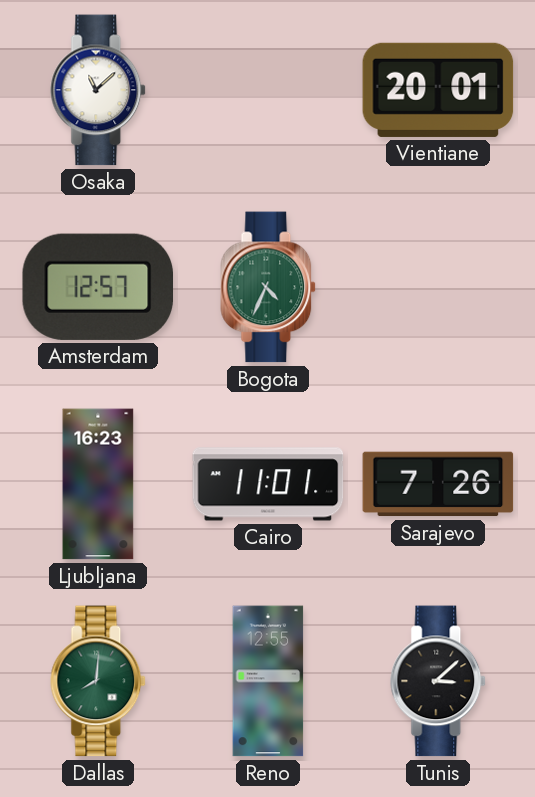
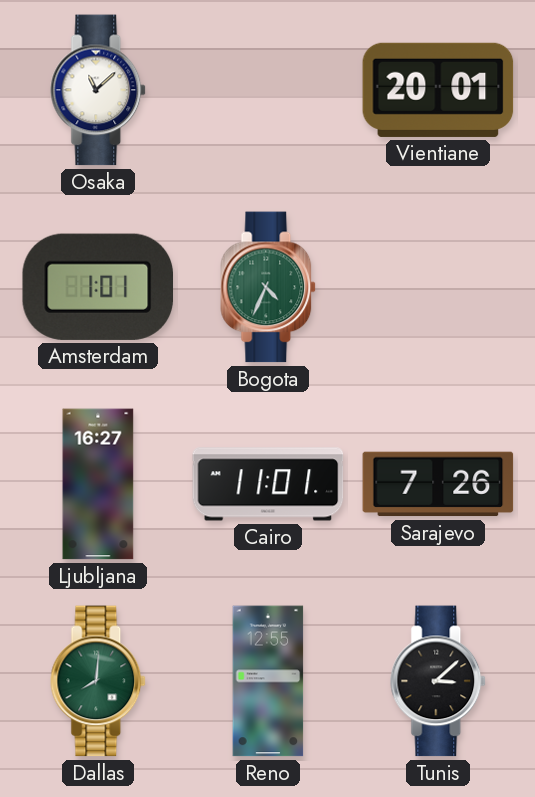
Amsterdam: 12:57 -> 1:01 (97, 287)
Ljubljana: 16:23 -> 16:27 (98, 484)
